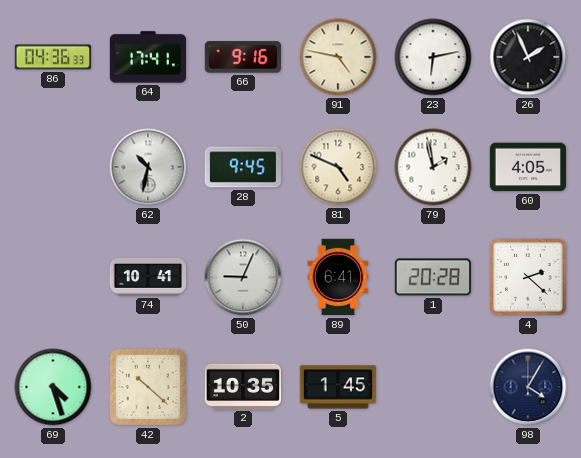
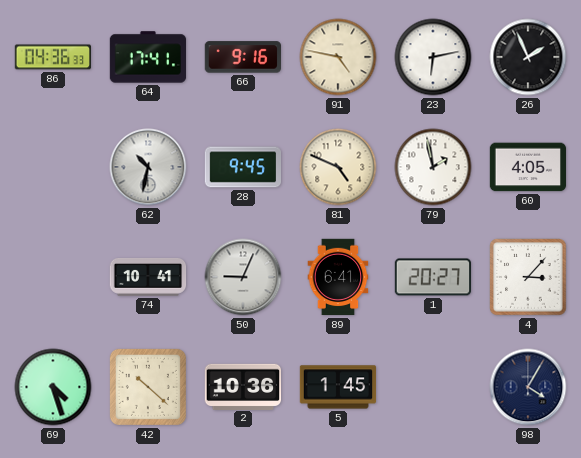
1: 20:28 -> 20:27 (433, 277)
4: 2:22 -> 3:07 (528, 277)
2: 10:35 -> 10:36 (243, 386)
